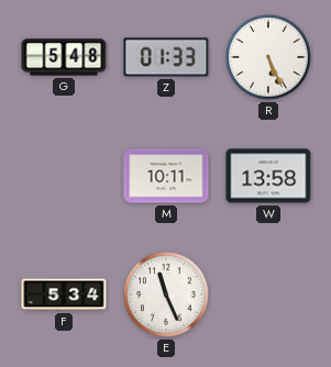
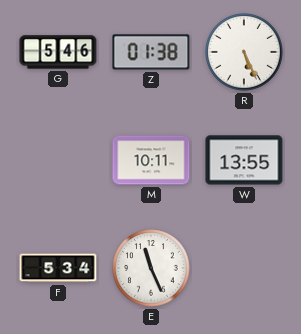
G: 5:48 -> 5:46 (58, 52)
Z: 01:33 -> 01:38 (151, 52)
W: 13:58 -> 13:55 (244, 160)
